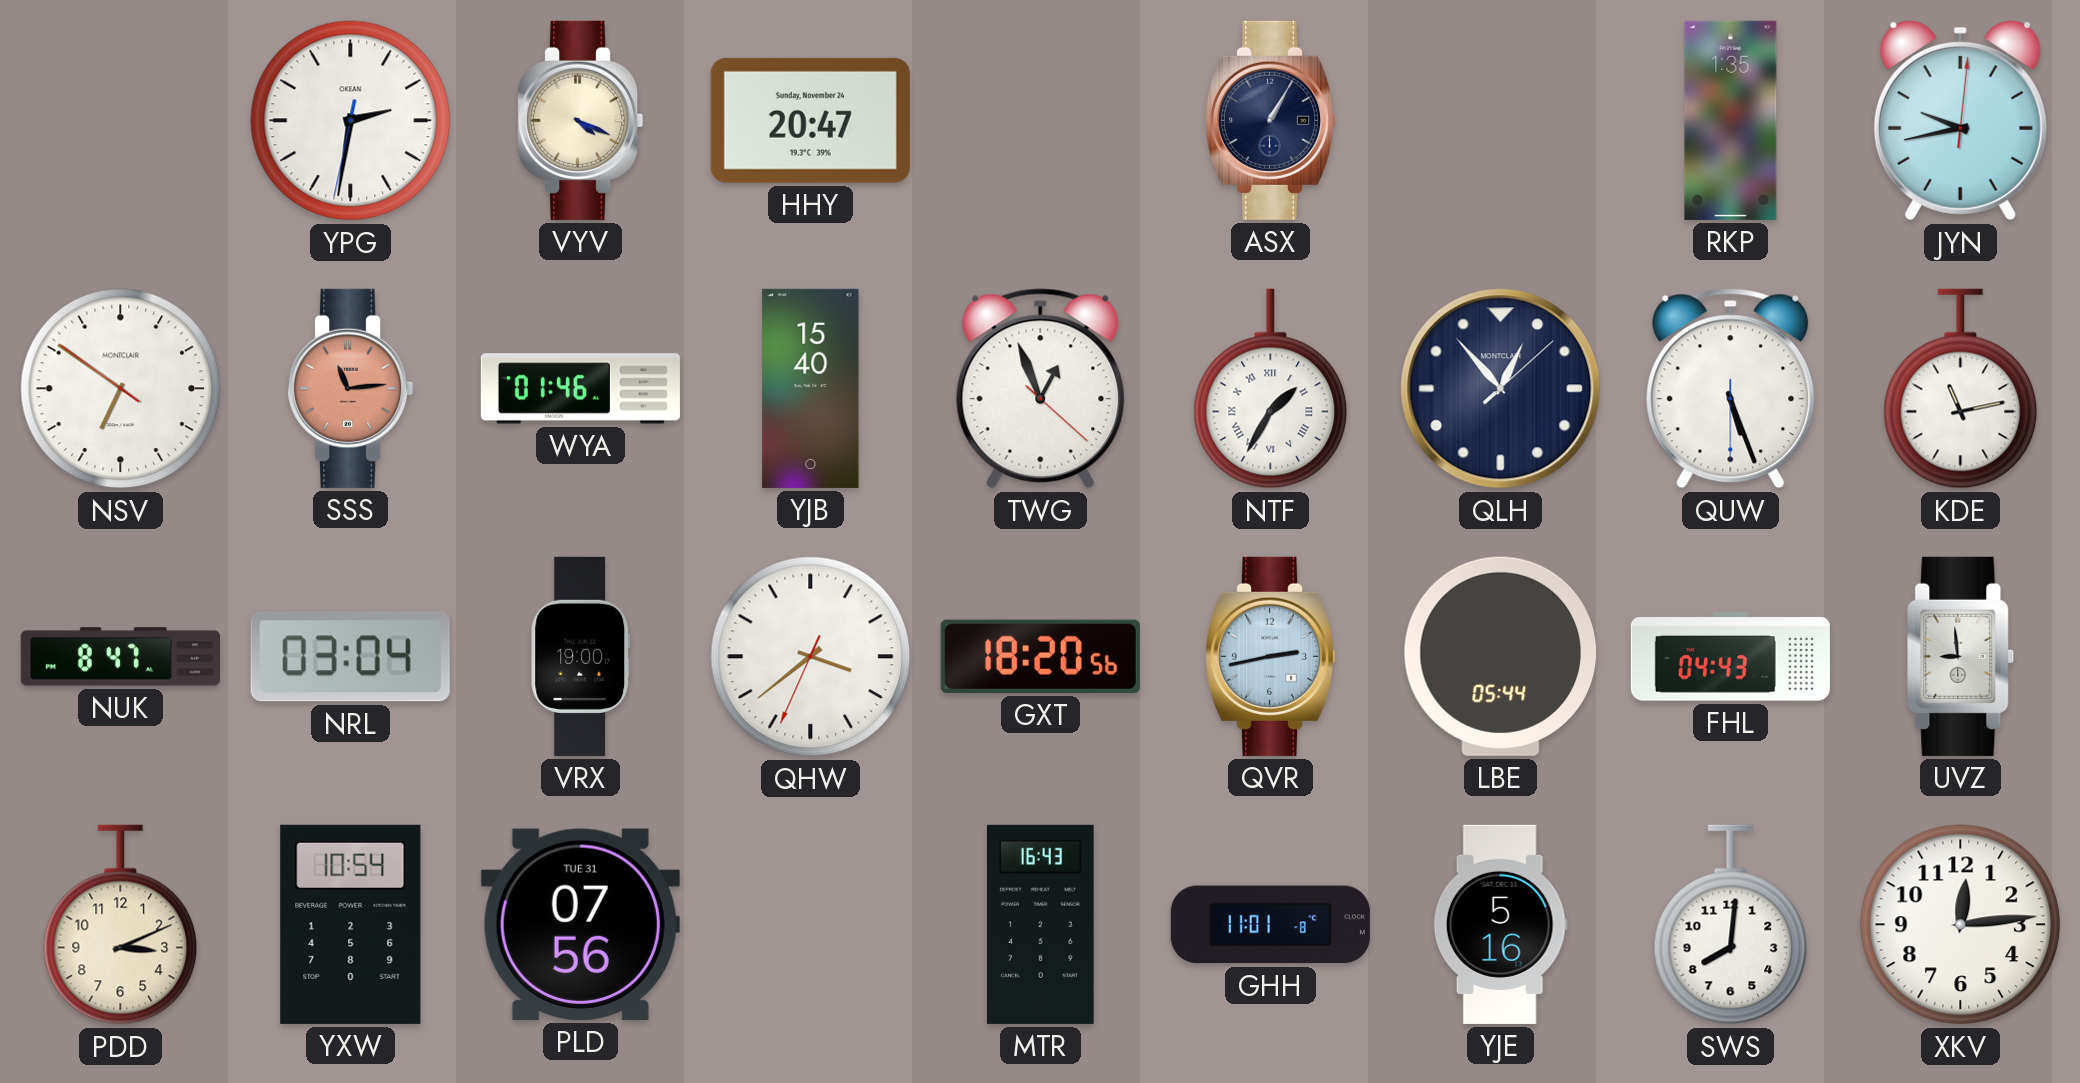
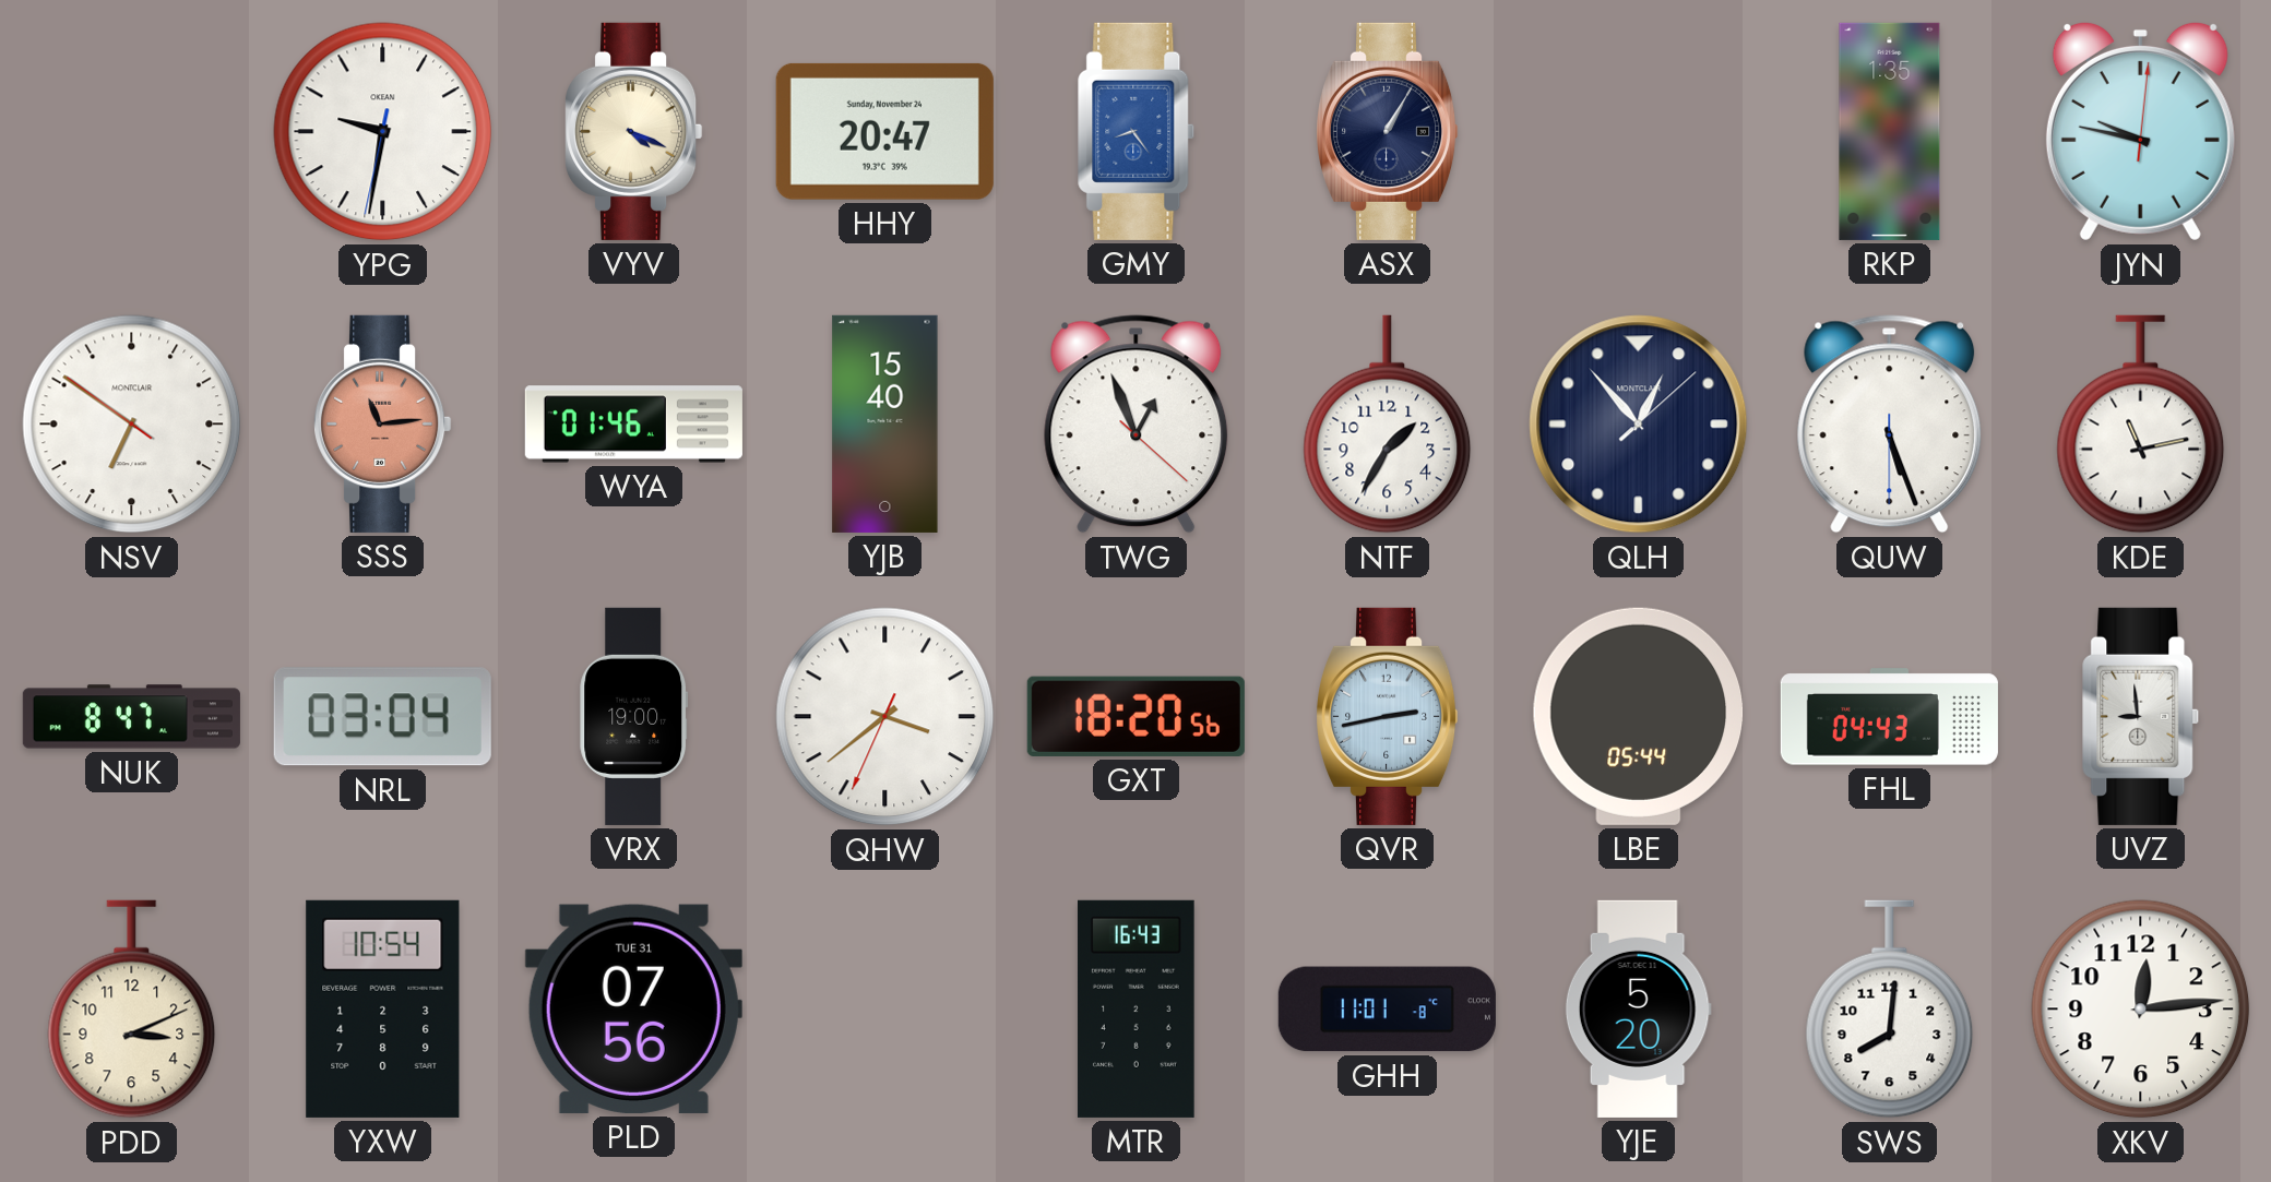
YPG: 2:31 -> 9:31 (383, 132)
GMY: none -> 8:24 (1137, 131)
JYN: 9:43 -> 9:47 (2140, 131)
NTF numerals: Roman -> Arabic (1388, 425)
YJE: 5:16 -> 5:20 (1638, 1008)
